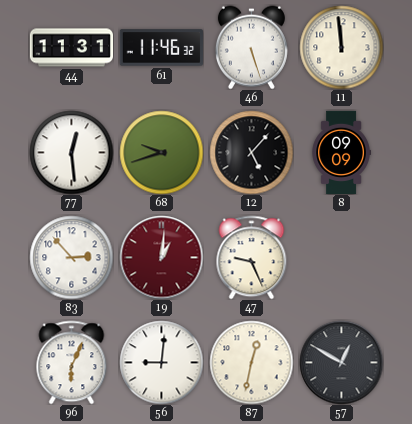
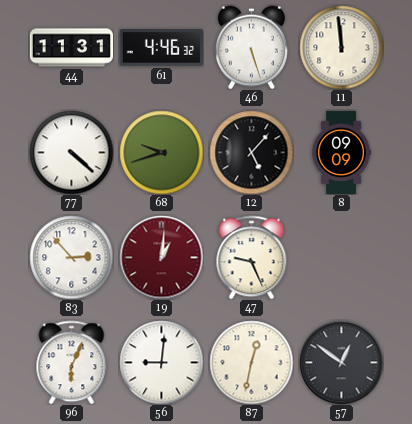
61: 11:46 -> 4:46 (161, 48)
77: 12:29 -> 4:22 (71, 152)
57: 12:50 -> 12:51 (341, 362)
